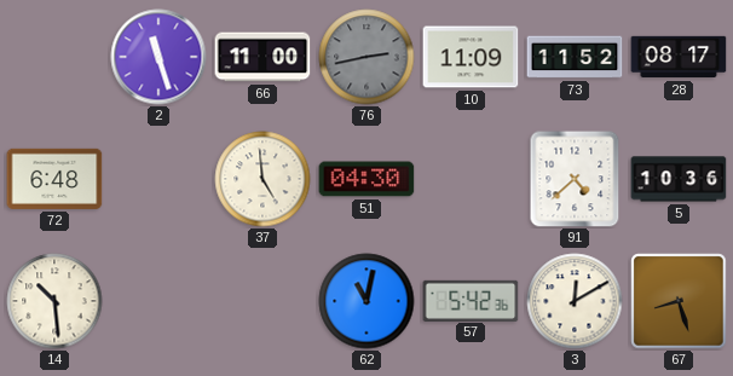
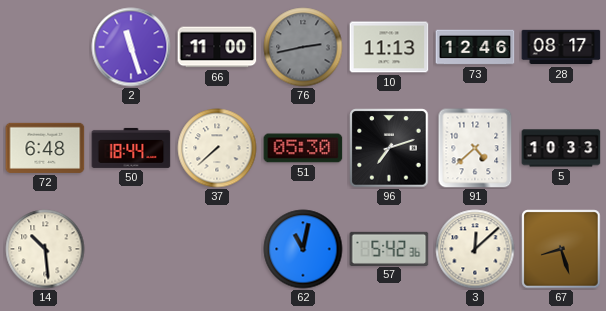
10: 11:09 -> 11:13 (389, 47)
73: 11:52 -> 12:46 (475, 47)
50: none -> 18:44 (131, 148)
37: 4:59 -> 7:38 (217, 148)
51: 04:30 -> 05:30 (303, 148)
96: none -> 7:12 (389, 148)
5: 10:36 -> 10:33 (561, 148)
3: 12:10 -> 12:08 (475, 249)
